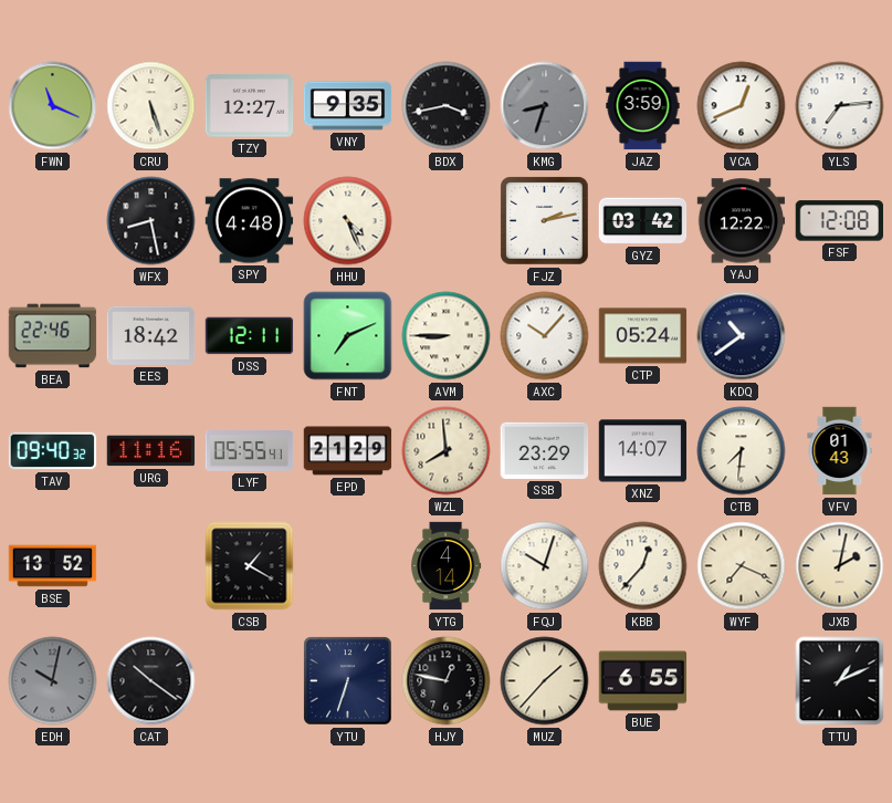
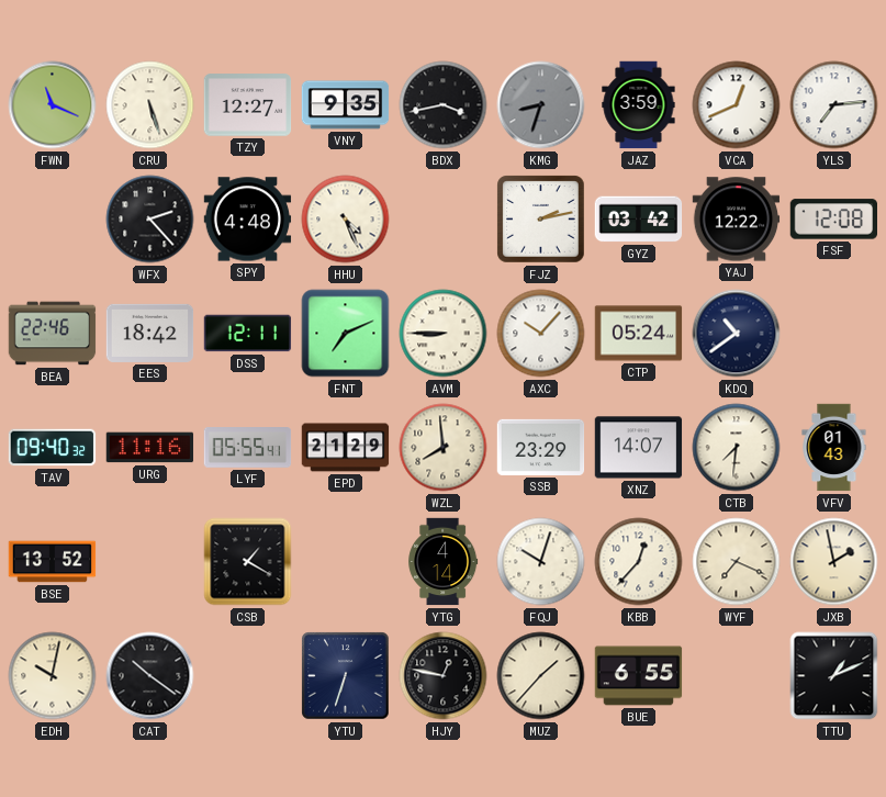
WFX: 8:28 -> 2:23 (150, 220)
JXB: 2:02 -> 1:58 (834, 562)
EDH dial: grey -> cream (53, 676)
